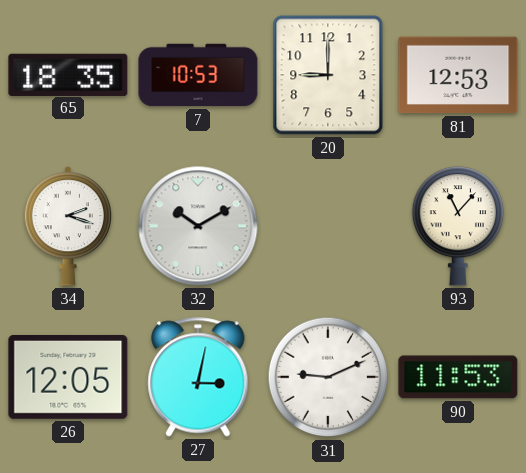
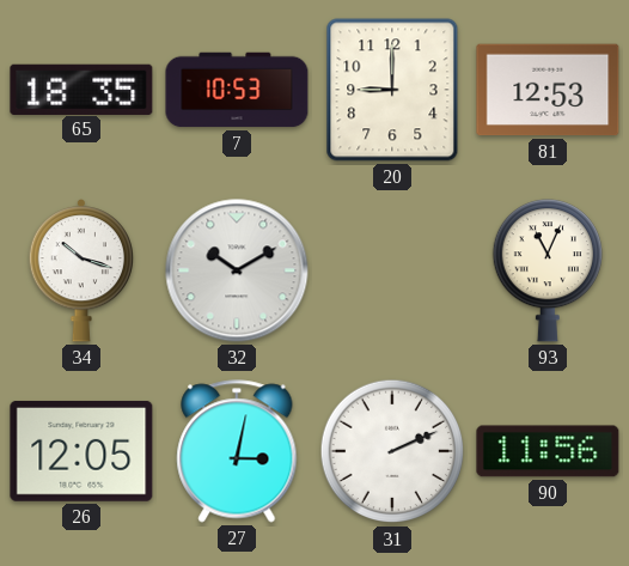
34: 2:18 -> 10:18 (80, 270)
93: 11:07 -> 11:04 (546, 270)
31: 9:11 -> 2:11 (392, 451)
90: 11:53 -> 11:56 (548, 451)
